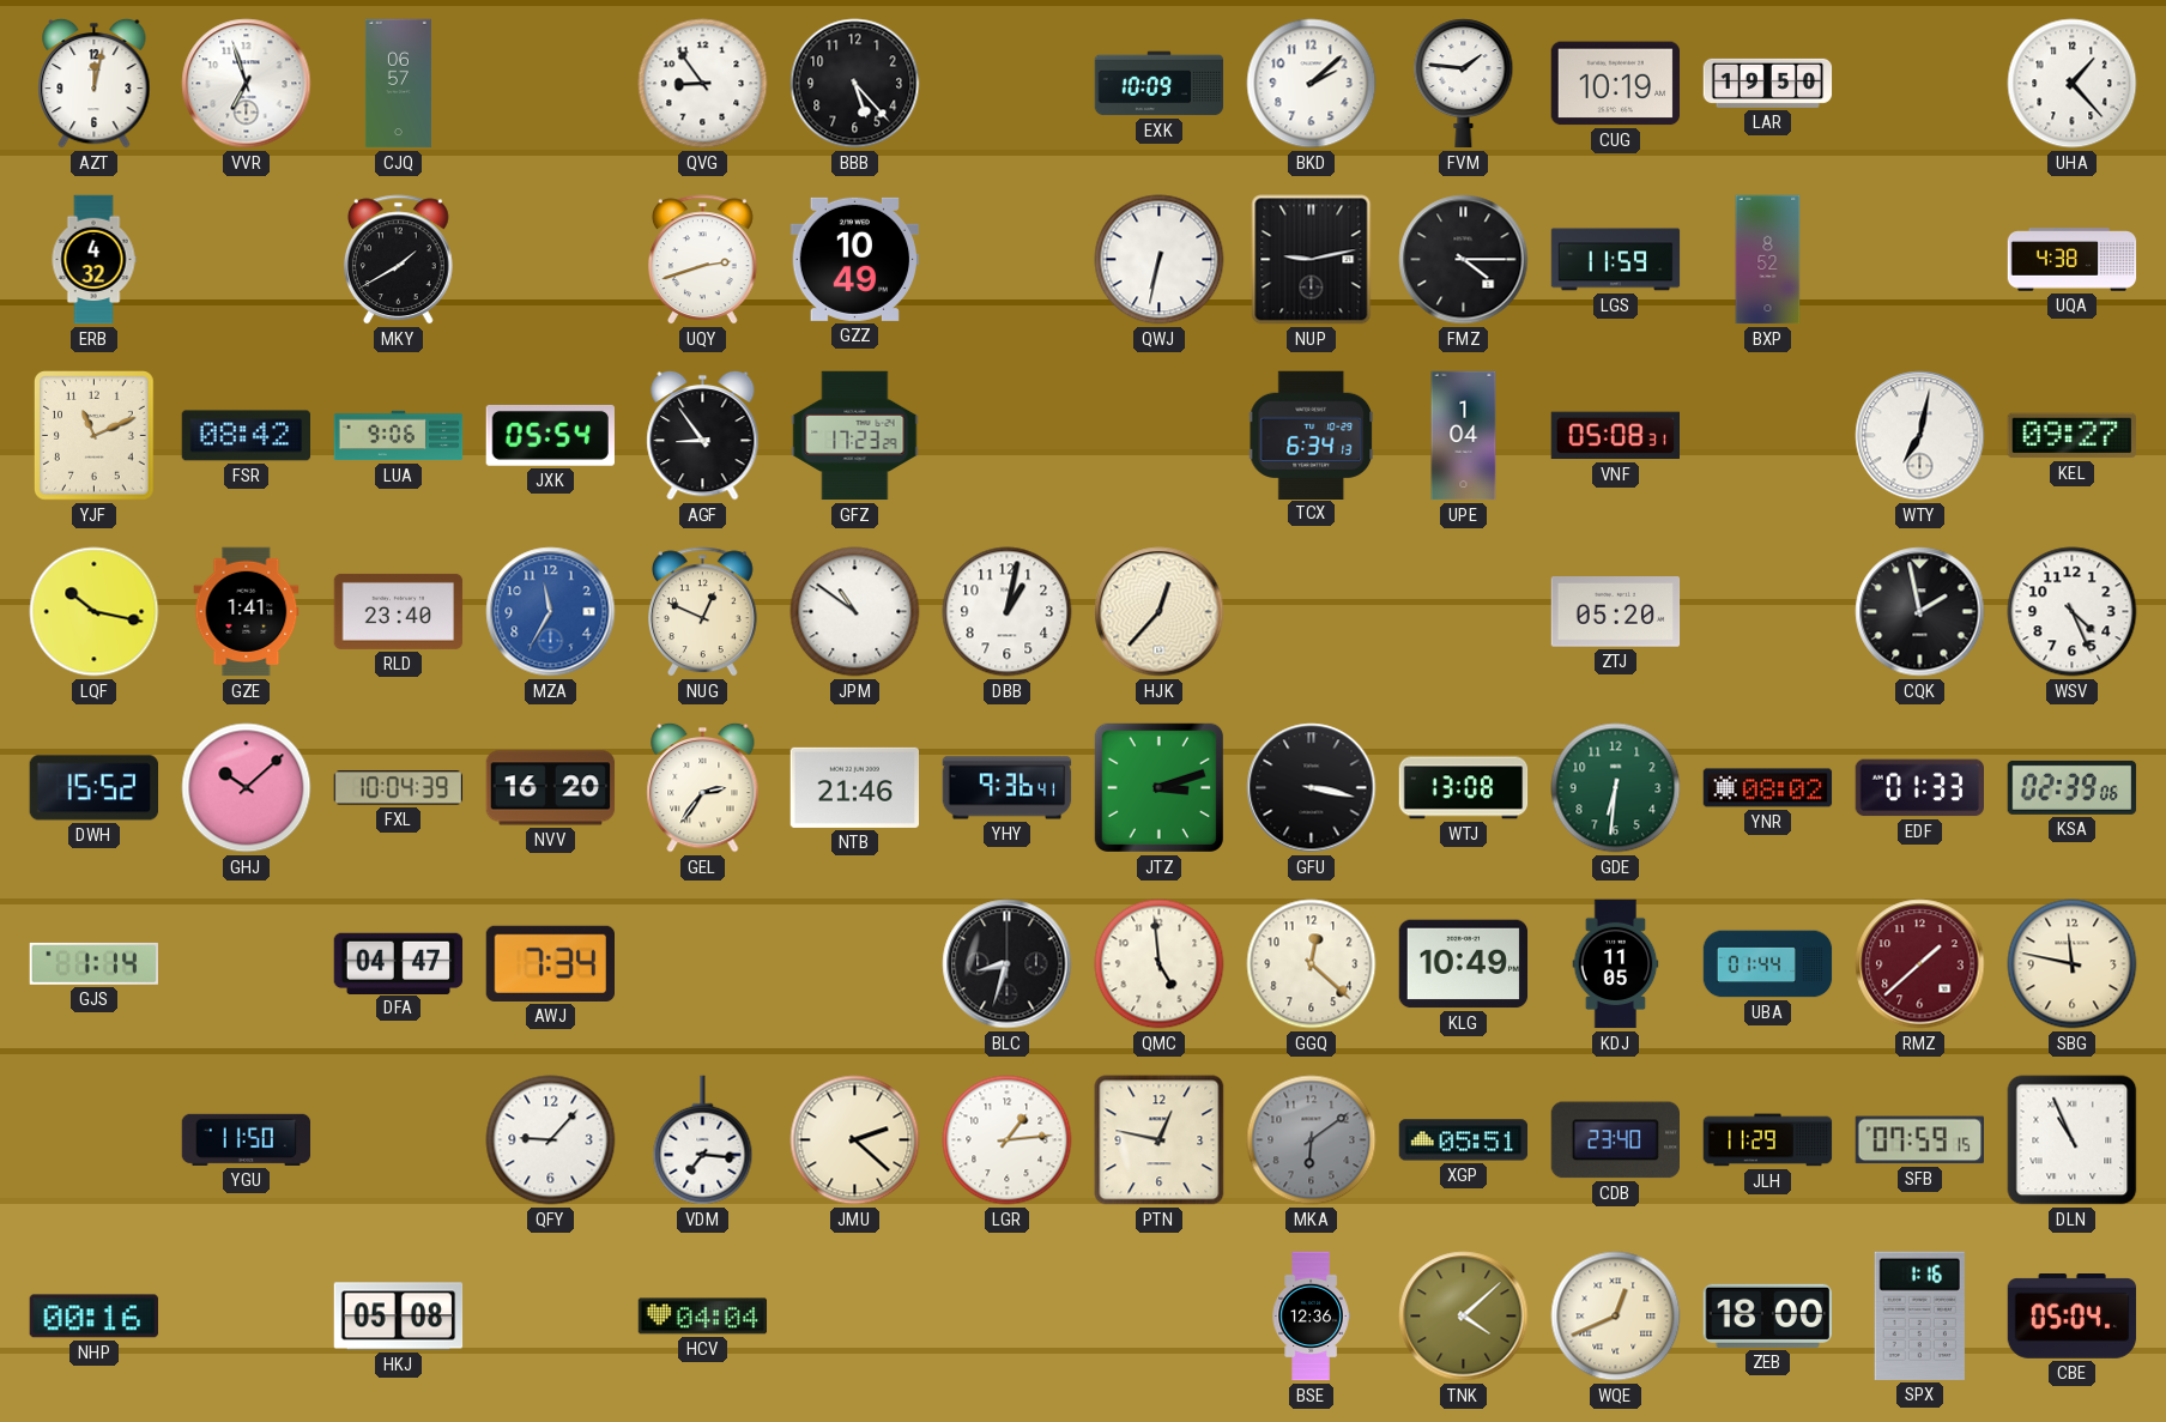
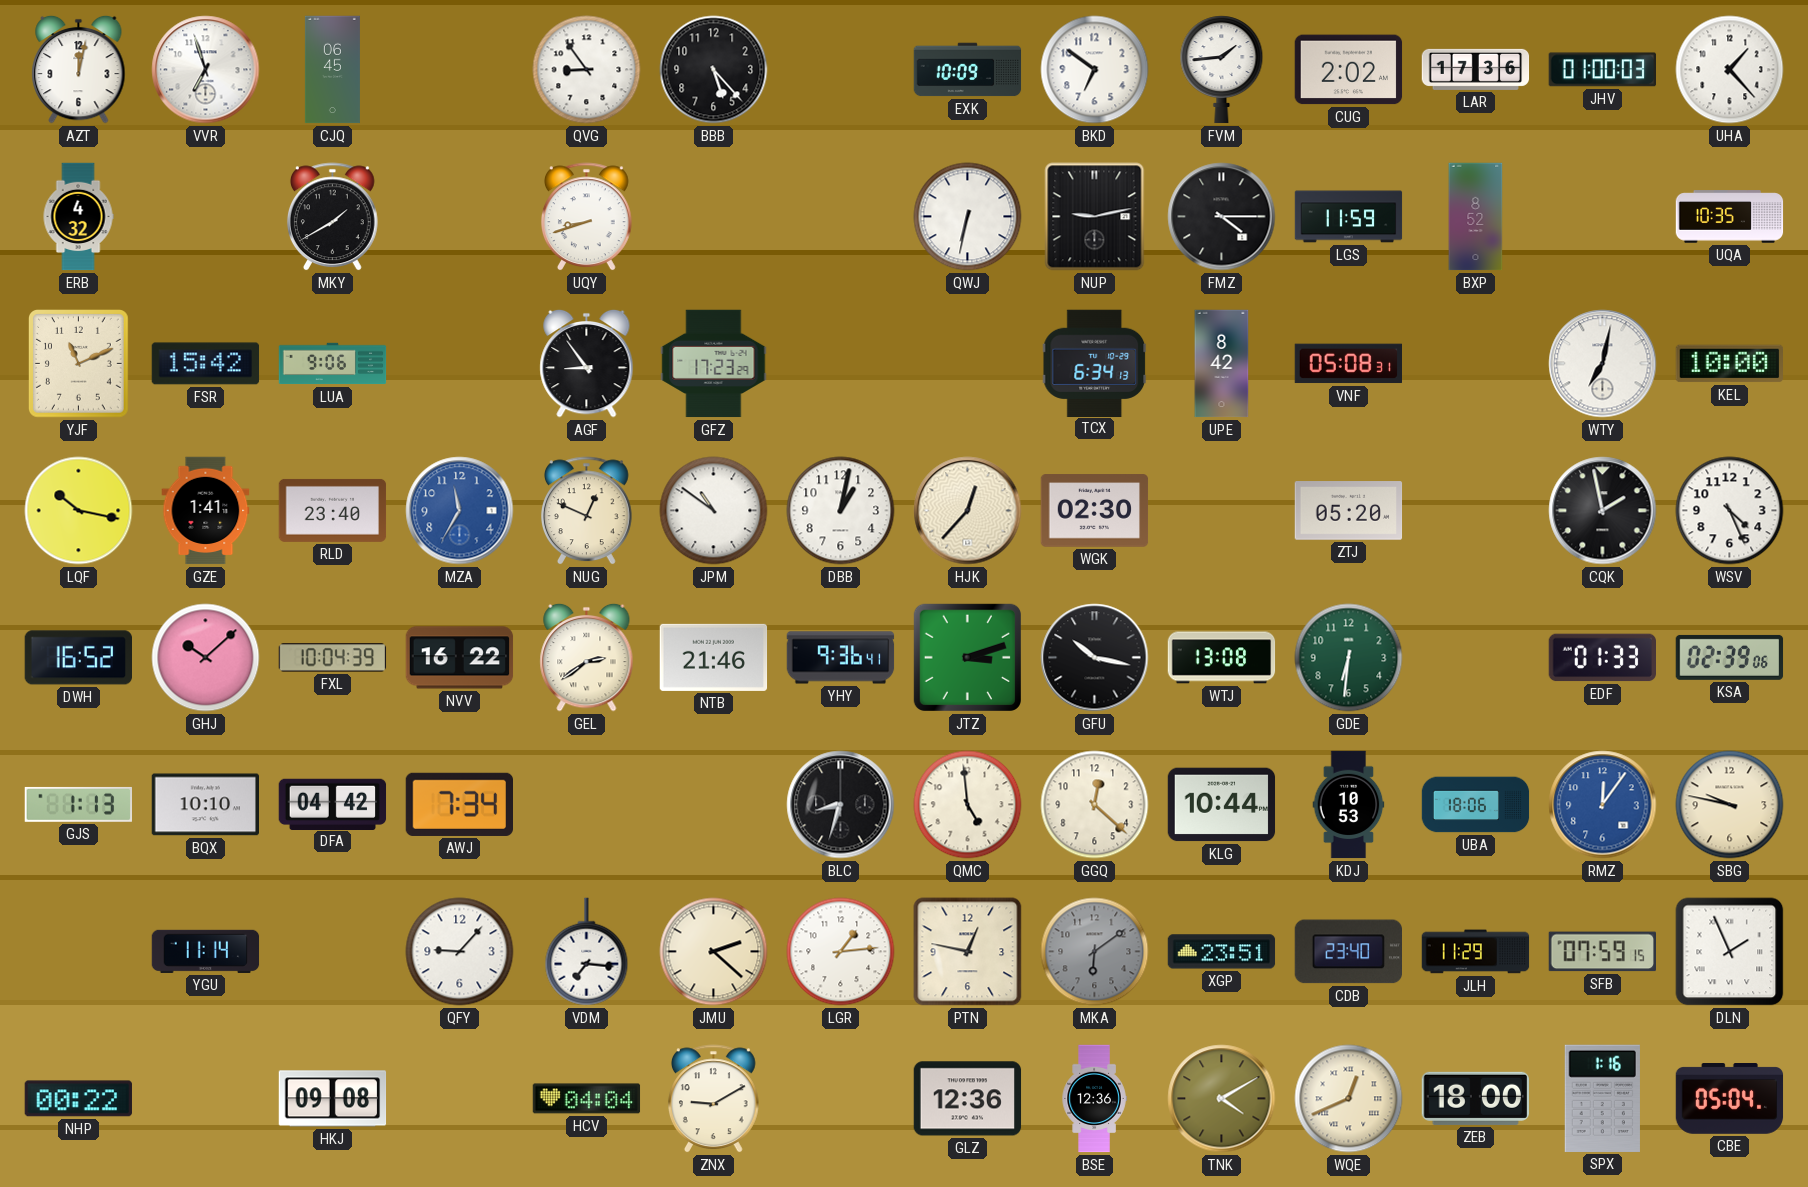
CJQ: 06:57 -> 06:45 (332, 70)
BKD: 2:08 -> 6:51 (1095, 70)
FVM: 1:46 -> 1:44 (1222, 70)
CUG: 10:19 -> 2:02 (1349, 70)
LAR: 19:50 -> 17:36 (1476, 69)
JHV: none -> 01:00 (1602, 70)
UQY: 2:42 -> 8:42 (587, 217)
GZZ: 10:49 -> none (855, 259)
UQA: 4:38 -> 10:35 (1730, 217)
FSR: 08:42 -> 15:42 (206, 364)
JXK: 05:54 -> none (550, 435)
UPE: 1:04 -> 8:42 (1222, 364)
KEL: 09:27 -> 10:00 (1729, 364)
WGK: none -> 02:30 (1095, 511)
DWH: 15:52 -> 16:52 (78, 658)
NVV: 16:20 -> 16:22 (460, 658)
GEL: 2:36 -> 2:39 (587, 657)
GFU: 3:17 -> 10:17 (1095, 658)
YNR: 08:02 -> none (1768, 788)
GJS: 1:14 -> 1:13 (78, 804)
BQX: none -> 10:10 (205, 805)
DFA: 04:47 -> 04:42 (333, 804)
KLG: 10:49 -> 10:44 (1222, 805)
KDJ: 11:05 -> 10:53 (1349, 805)
UBA: 01:44 -> 18:06 (1476, 805)
RMZ: 1:38 -> 12:06 (1603, 805)
RMZ dial: burgundy -> blue (1603, 805)
SBG: 11:47 -> 9:47 (1730, 805)
YGU: 11:50 -> 11:14 (206, 951)
XGP: 05:51 -> 23:51 (1222, 952)
DLN: 10:56 -> 1:56 (1730, 952)
NHP: 00:16 -> 00:22 (78, 1099)
HKJ: 05:08 -> 09:08 (333, 1099)
ZNX: none -> 9:10 (714, 1099)
GLZ: none -> 12:36 (968, 1099)
TNK: 4:08 -> 4:10 (1222, 1099)
